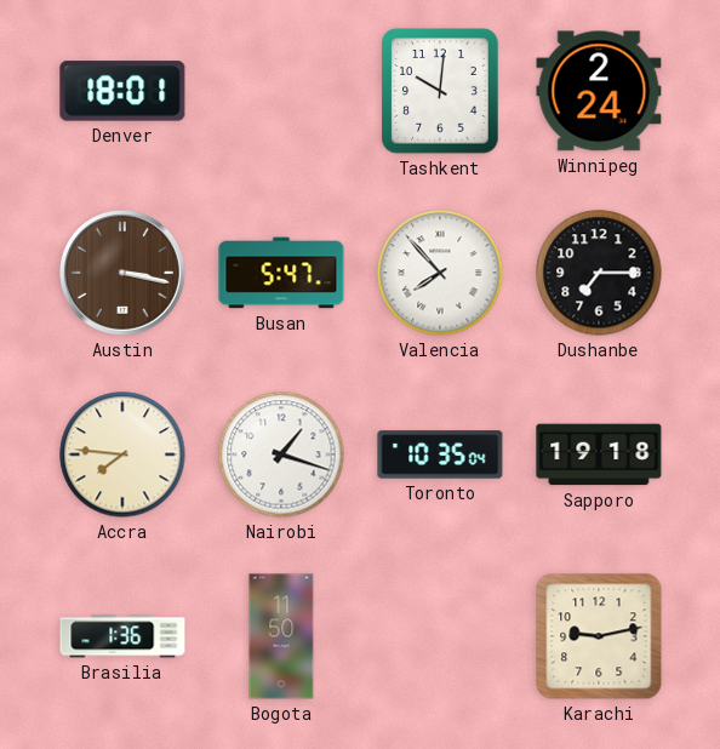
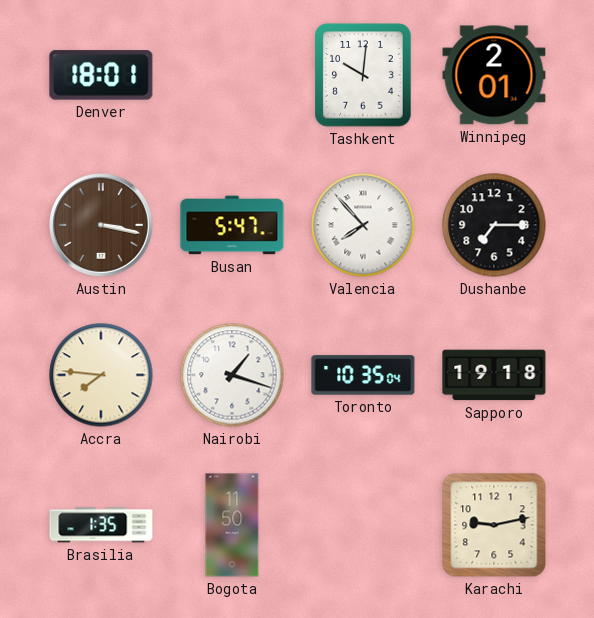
Winnipeg: 2:24 -> 2:01 (494, 75)
Brasilia: 1:36 -> 1:35 (101, 525)
